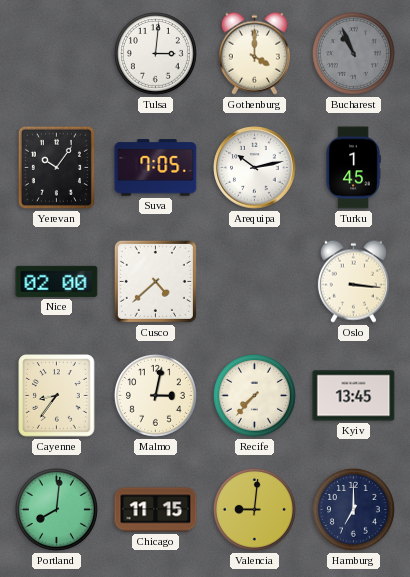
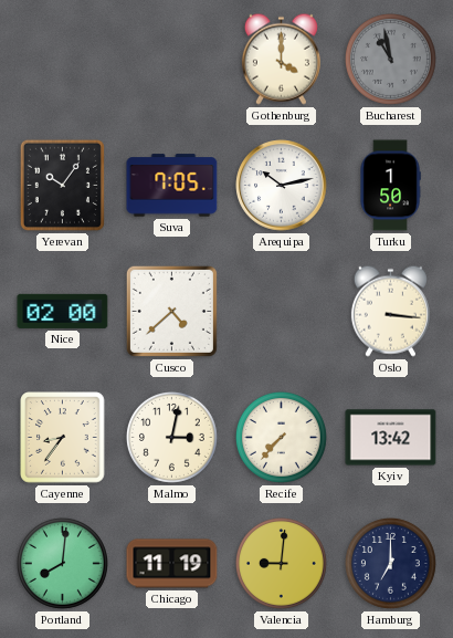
Tulsa: 3:01 -> none (155, 53)
Bucharest: 10:56 -> 10:58 (390, 59)
Turku: 1:45 -> 1:50 (390, 186)
Kyiv: 13:45 -> 13:42 (391, 438)
Chicago: 11:15 -> 11:19 (172, 564)
